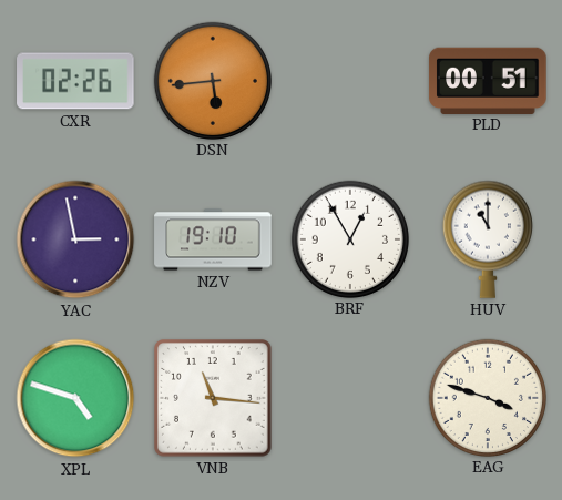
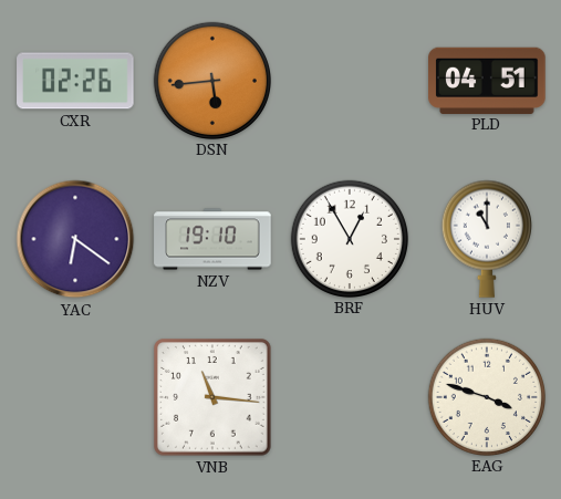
PLD: 00:51 -> 04:51 (487, 80)
YAC: 2:58 -> 6:21 (75, 239)
XPL: 4:48 -> none (75, 398)
